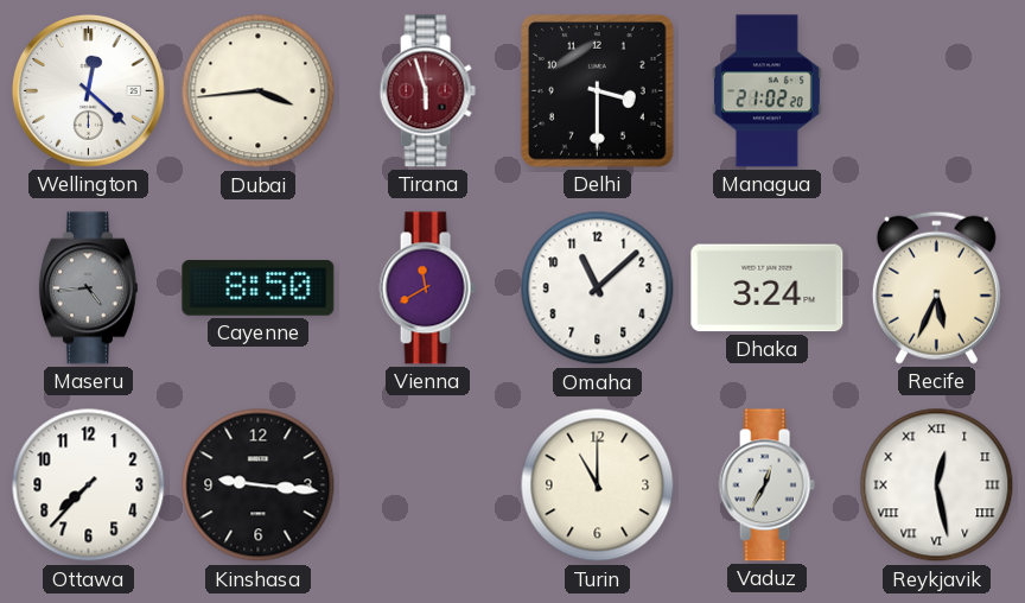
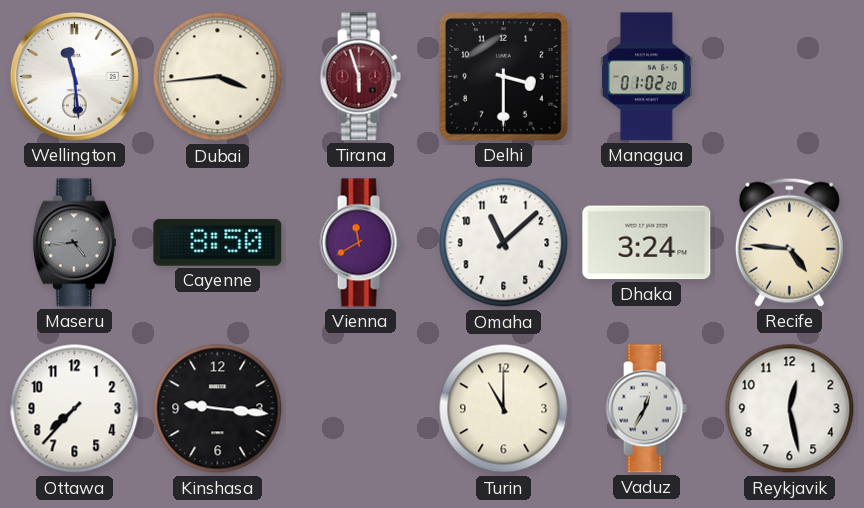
Wellington: 12:22 -> 11:29 (74, 76)
Managua: 21:02 -> 01:02 (646, 77)
Recife: 5:34 -> 4:46 (789, 242)
Reykjavik numerals: Roman -> Arabic (790, 409)
